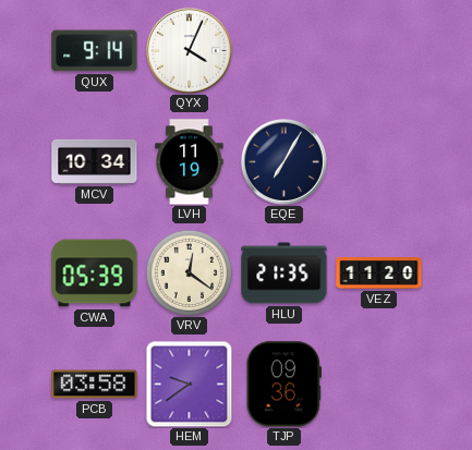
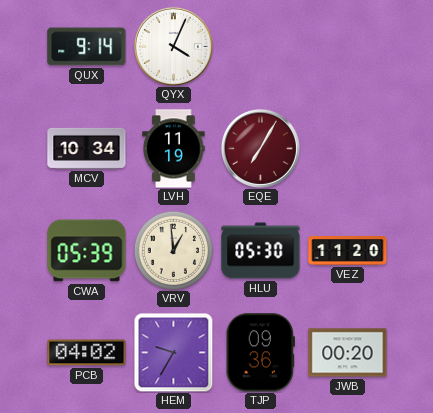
EQE dial: navy -> burgundy (260, 148)
VRV: 12:21 -> 12:59 (173, 250)
HLU: 21:35 -> 05:30 (261, 251)
PCB: 03:58 -> 04:02 (87, 353)
HEM: 9:39 -> 9:35 (173, 352)
JWB: none -> 00:20 (348, 353)
